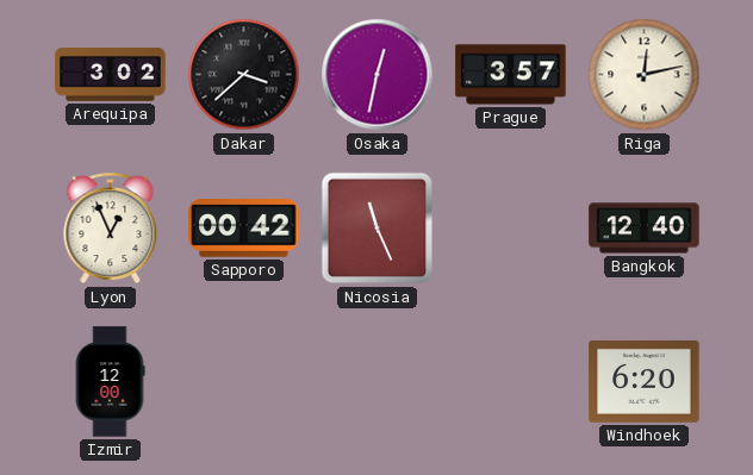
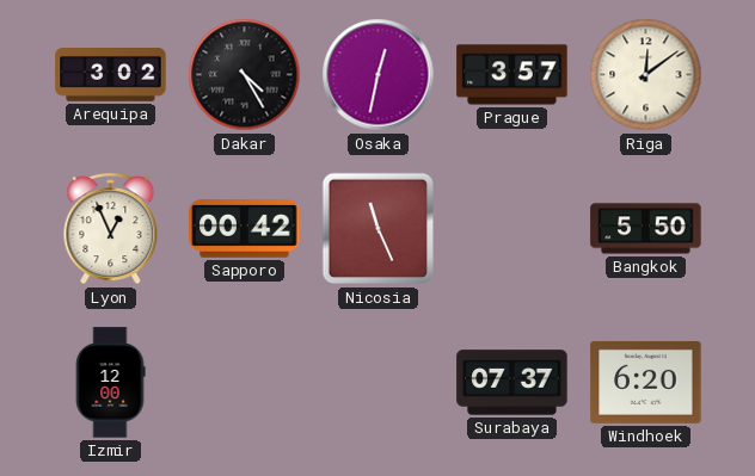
Dakar: 3:38 -> 4:25 (245, 75)
Riga: 12:13 -> 12:09 (646, 75)
Bangkok: 12:40 -> 5:50 (646, 229)
Surabaya: none -> 07:37 (512, 383)
